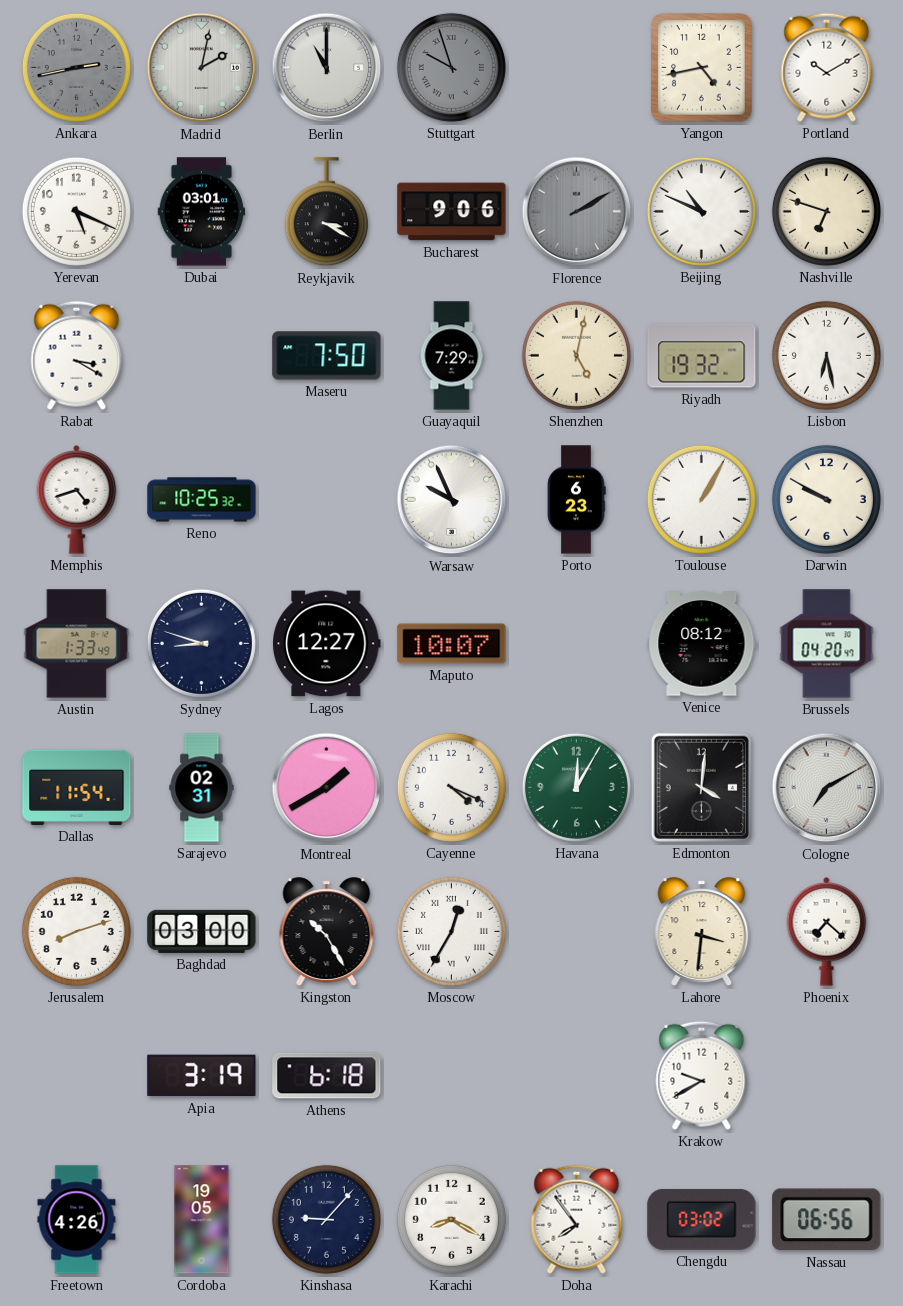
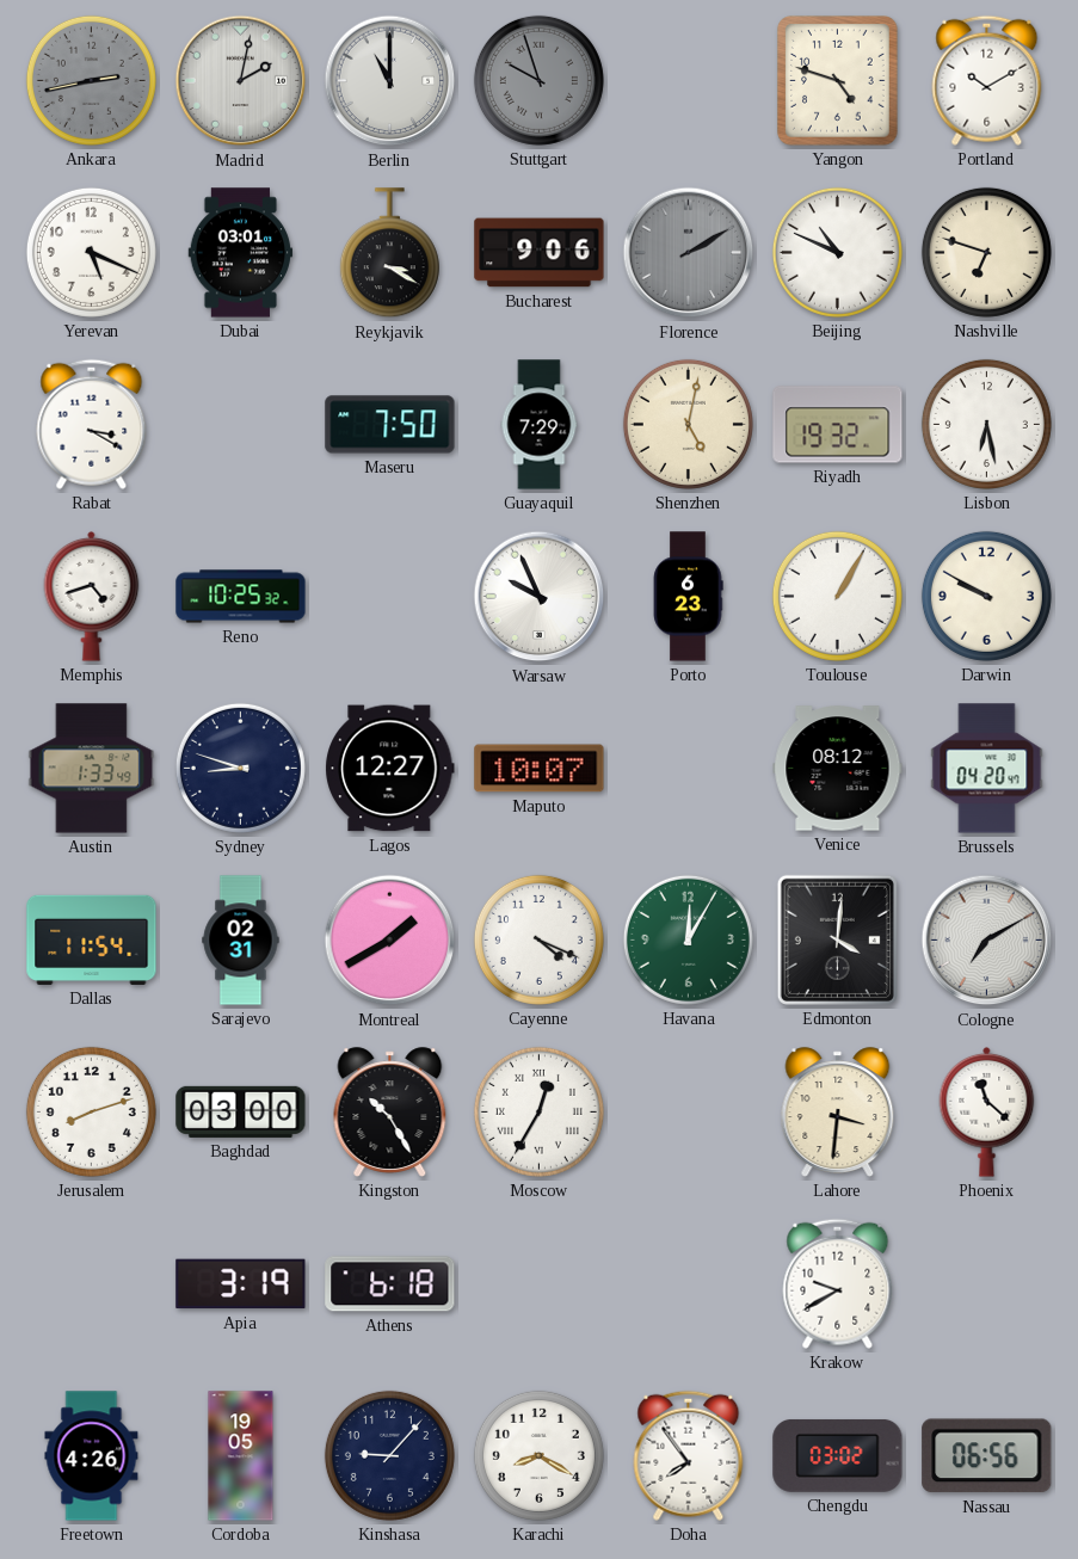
Yangon: 4:43 -> 4:48 (838, 81)
Phoenix: 7:22 -> 11:22 (987, 1111)
